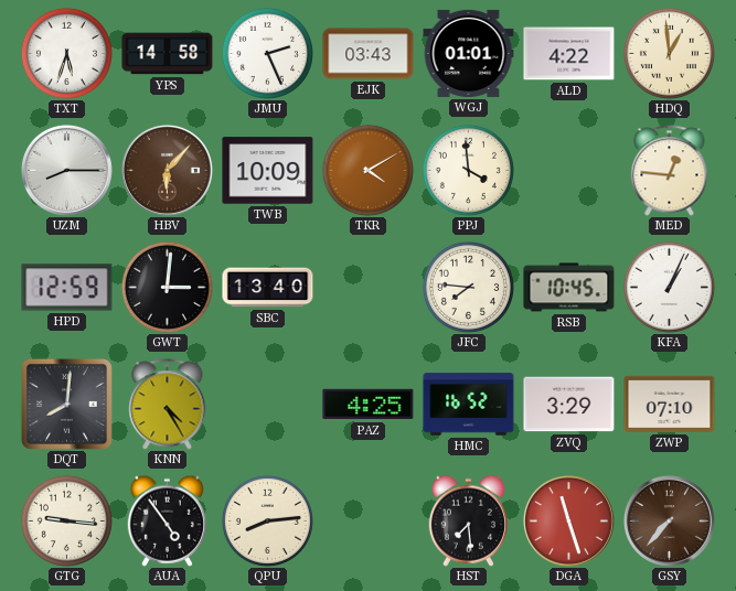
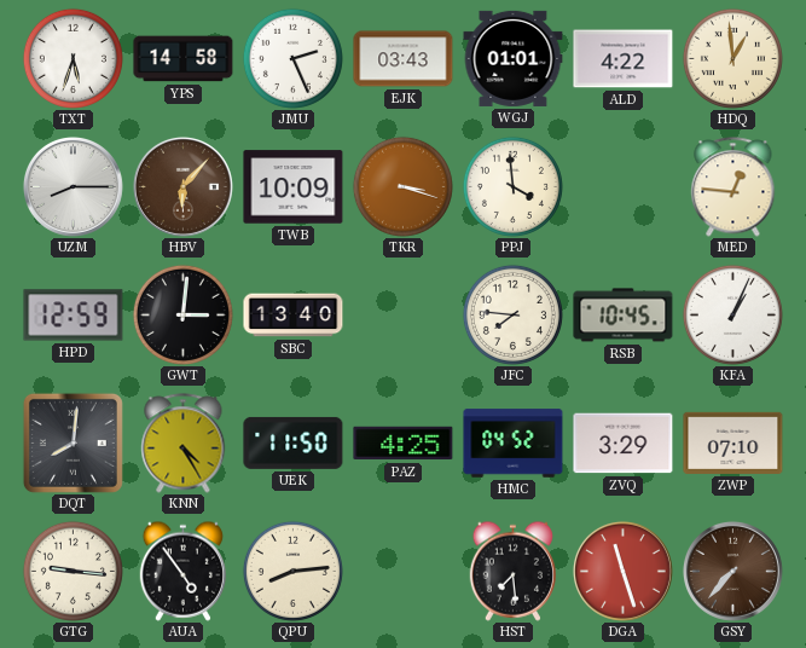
TKR: 4:10 -> 3:18 (402, 186)
UEK: none -> 11:50 (294, 442)
HMC: 16:52 -> 04:52 (514, 444)
